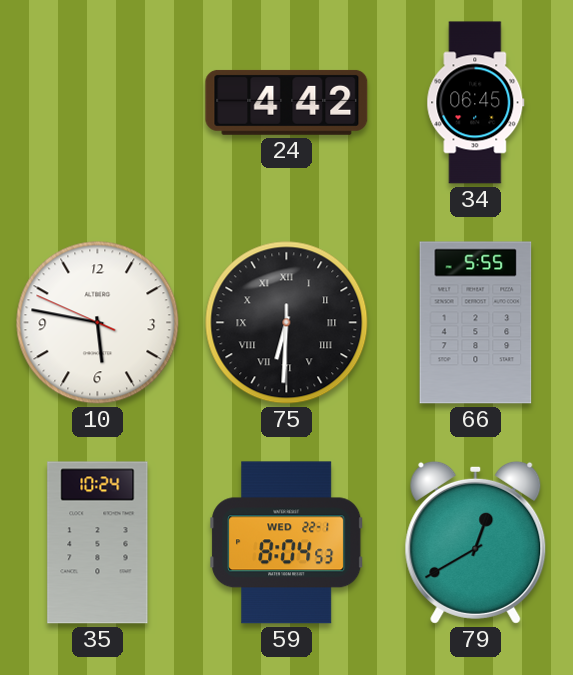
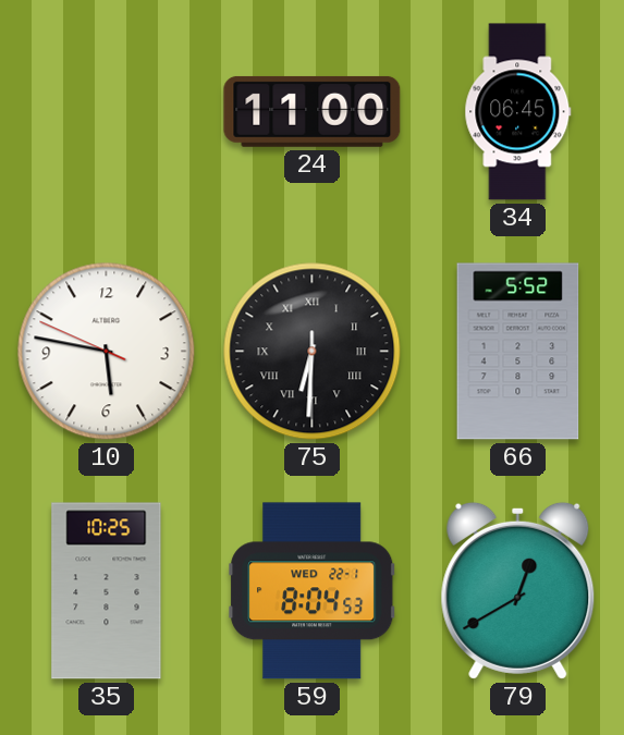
24: 4:42 -> 11:00 (313, 111)
66: 5:55 -> 5:52 (518, 352)
35: 10:24 -> 10:25 (107, 591)
